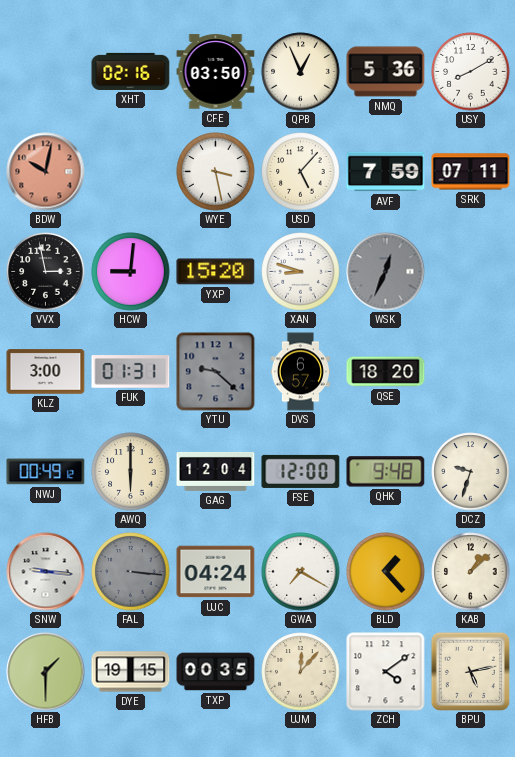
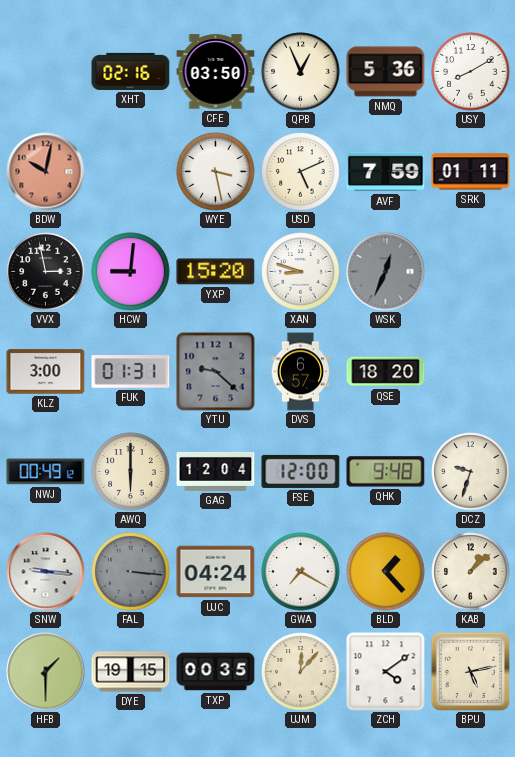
USD: 5:07 -> 5:11 (301, 172)
SRK: 07:11 -> 01:11 (471, 172)
